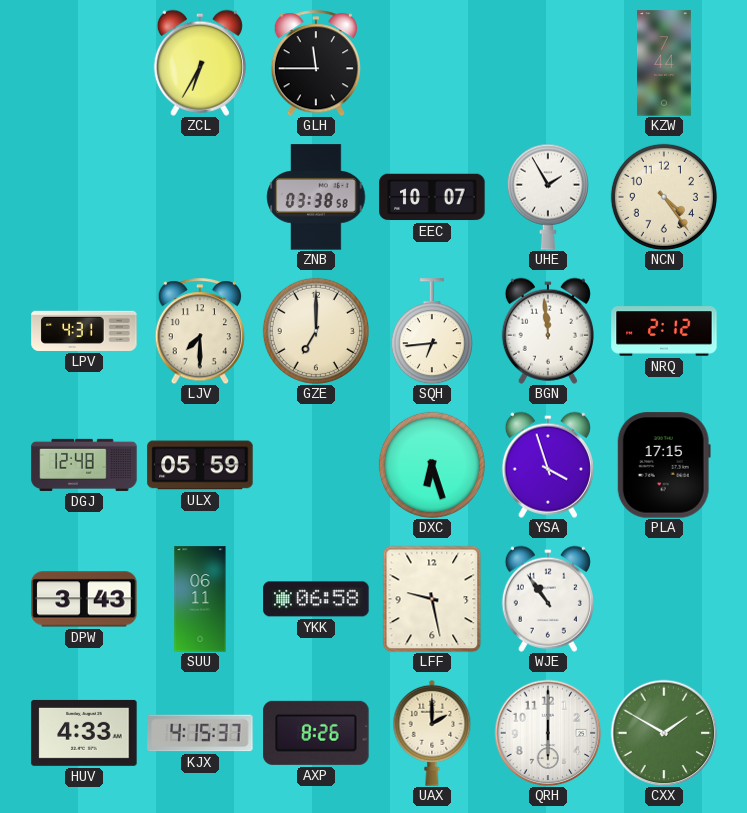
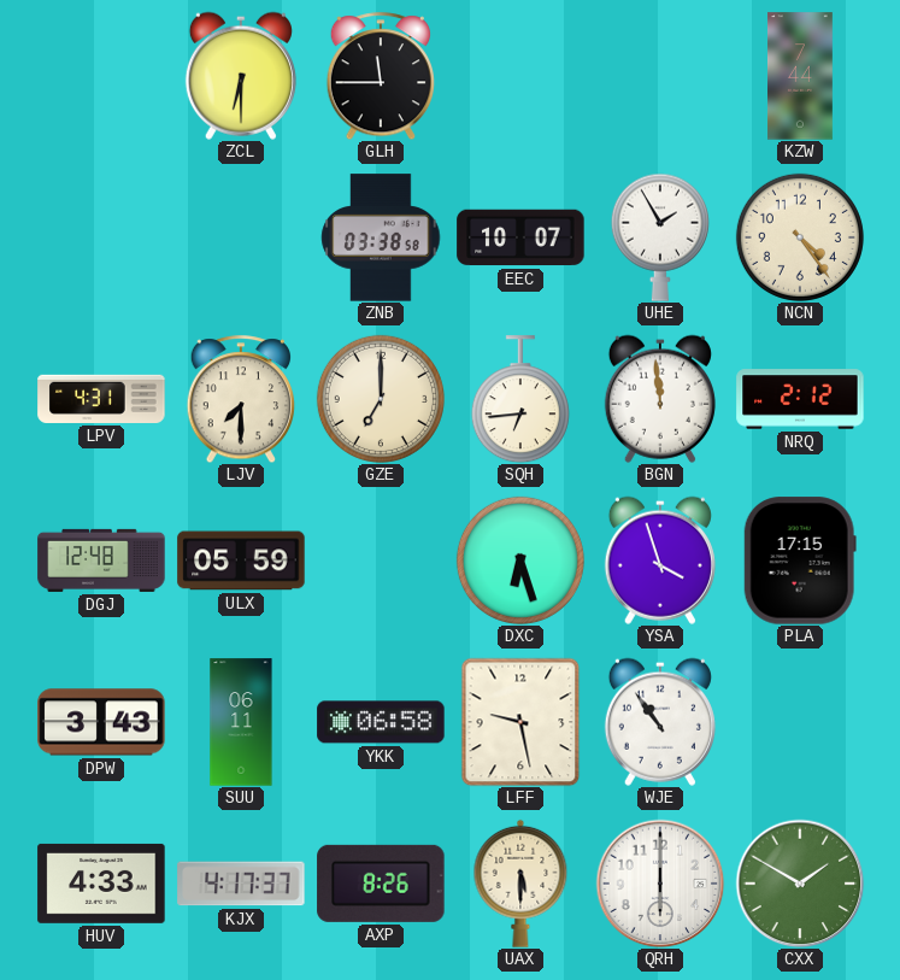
ZCL: 6:35 -> 6:30 (241, 76)
KJX: 4:15 -> 4:17 (241, 884)
UAX: 2:00 -> 5:30 (520, 884)
